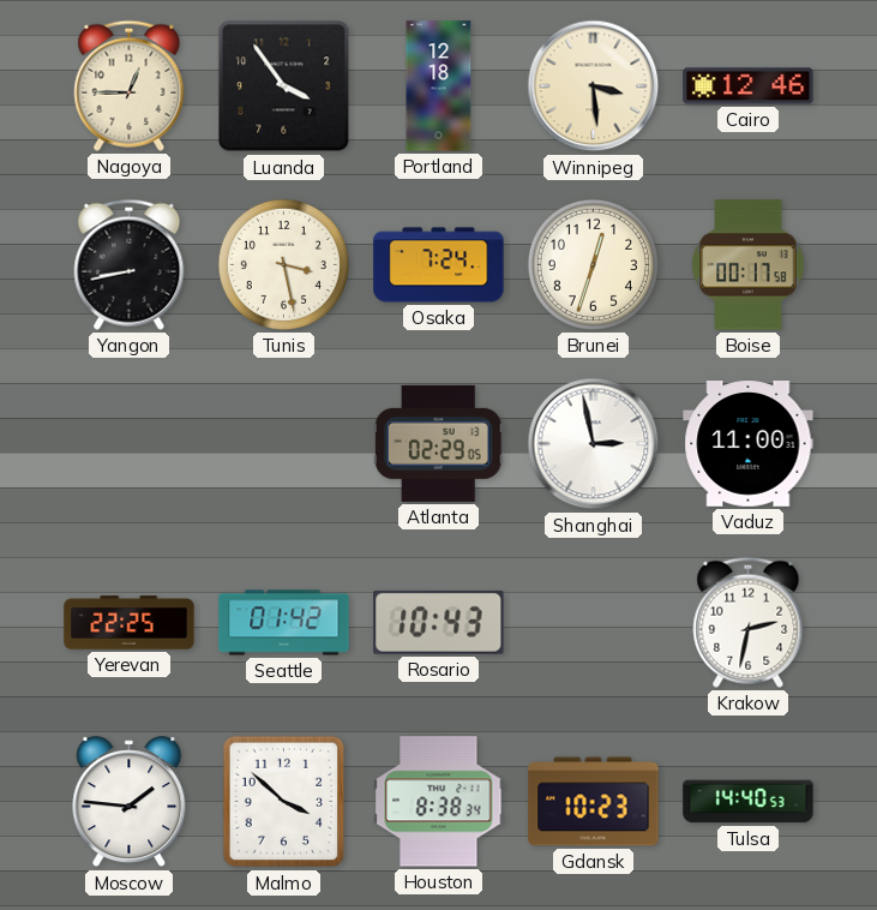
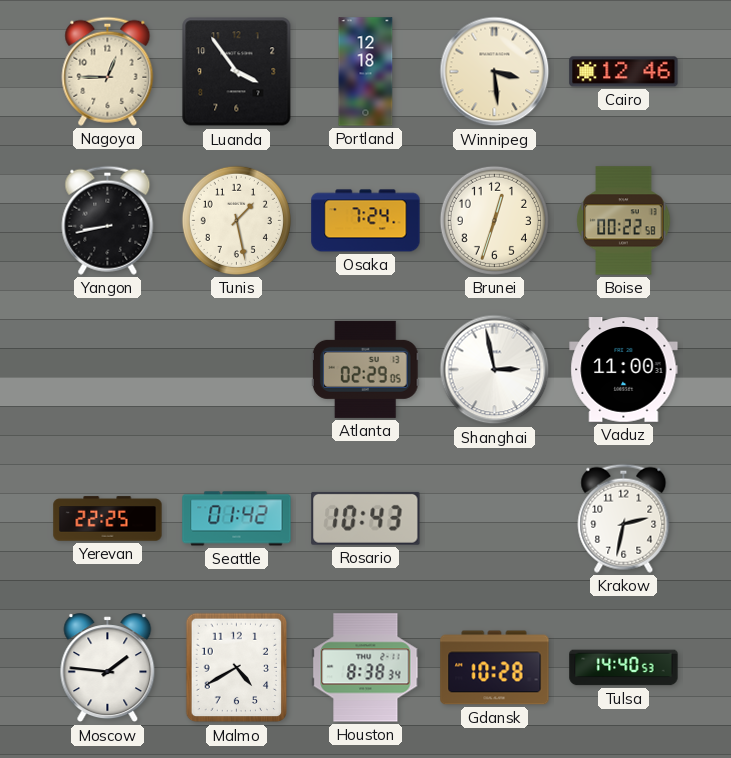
Tunis: 3:28 -> 1:28 (236, 220)
Boise: 00:17 -> 00:22 (624, 221)
Malmo: 3:52 -> 4:40 (237, 668)
Gdansk: 10:23 -> 10:28 (495, 668)
